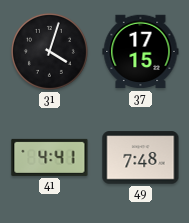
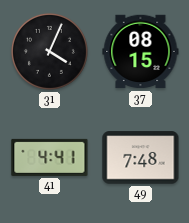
31: 4:03 -> 4:04 (49, 51)
37: 17:15 -> 08:15 (141, 52)
